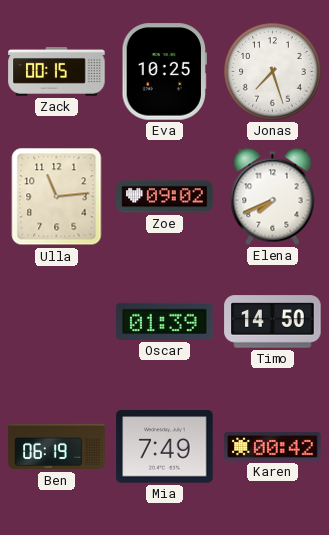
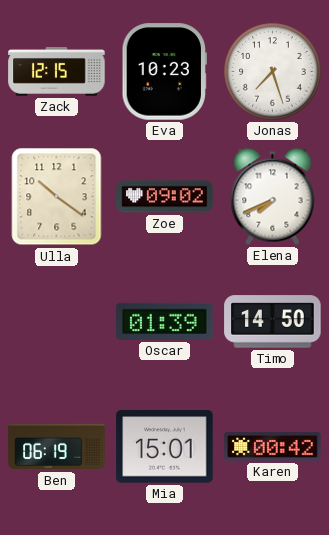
Zack: 00:15 -> 12:15 (57, 72)
Eva: 10:25 -> 10:23 (164, 72)
Ulla: 11:14 -> 10:21 (57, 197)
Mia: 7:49 -> 15:01 (165, 447)
